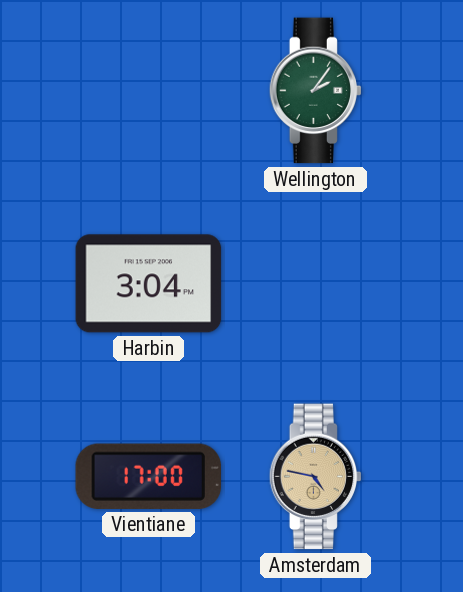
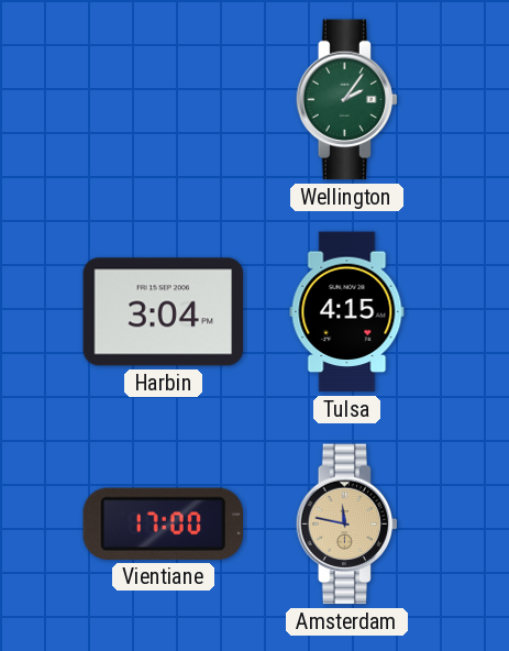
Tulsa: none -> 4:15 (347, 312)
Amsterdam: 4:47 -> 11:47 (347, 525)
